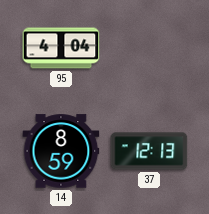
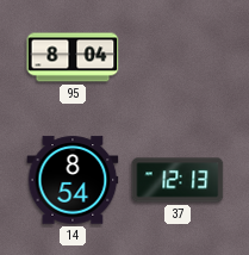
95: 4:04 -> 8:04 (73, 57)
14: 8:59 -> 8:54 (73, 180)
